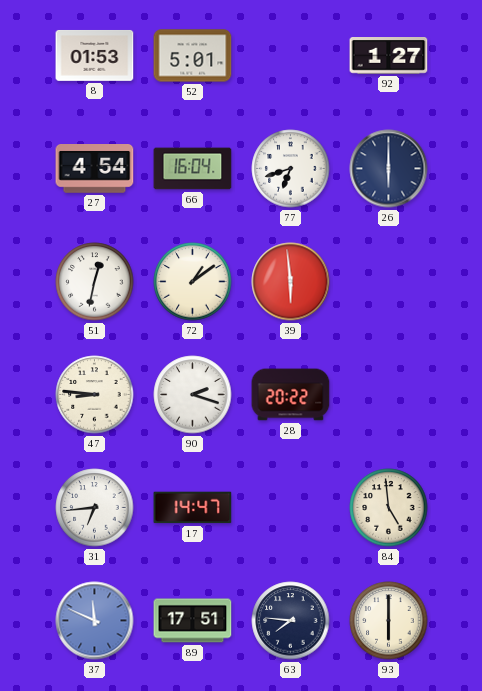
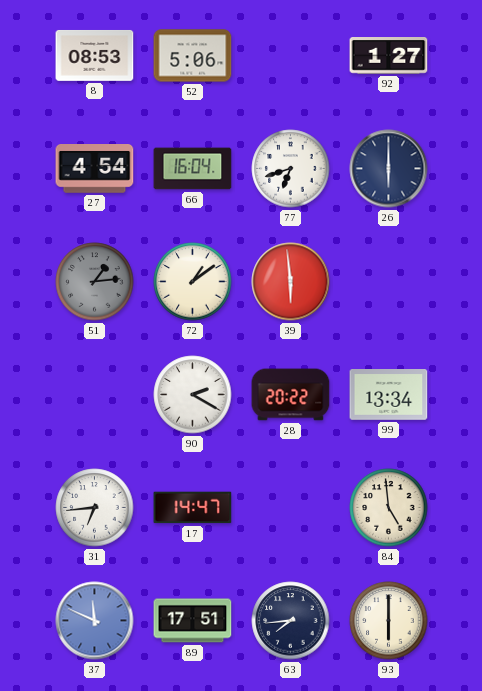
8: 01:53 -> 08:53 (95, 55)
52: 5:01 -> 5:06 (193, 56)
51: 12:32 -> 1:14 (95, 282)
51 dial: white -> grey (95, 282)
47: 8:46 -> none (95, 395)
90: 2:18 -> 2:20 (193, 395)
99: none -> 13:34 (389, 395)
63: 7:46 -> 7:44 (291, 621)
